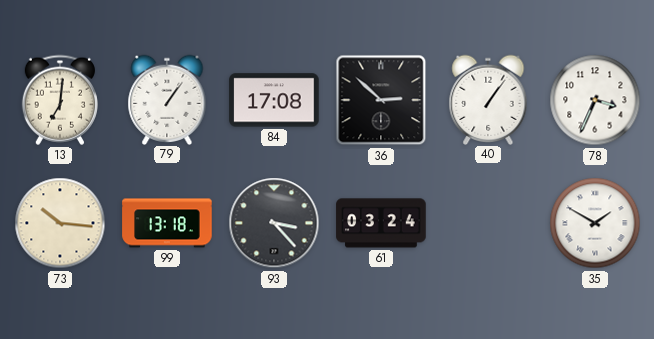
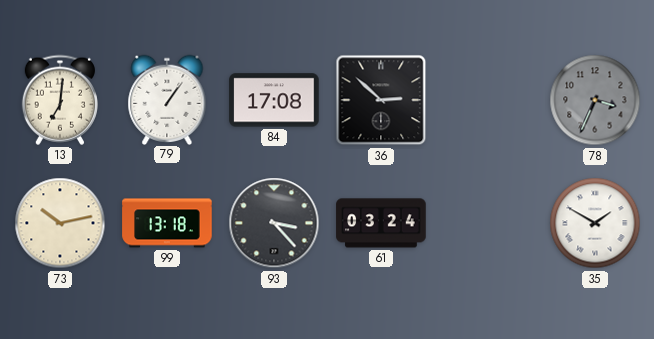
40: 1:06 -> none (488, 99)
78 dial: white -> grey (595, 100)
73: 10:16 -> 10:13 (60, 223)
